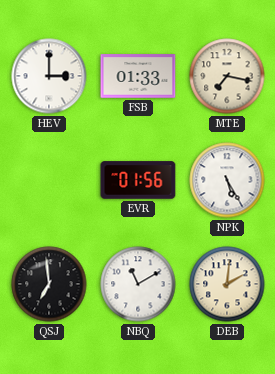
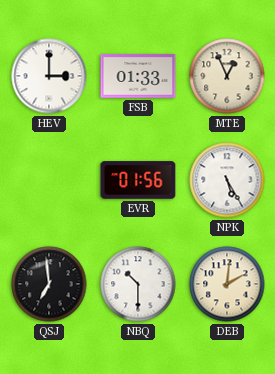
MTE: 7:17 -> 12:56 (227, 76)
NBQ: 11:10 -> 10:30 (138, 284)
